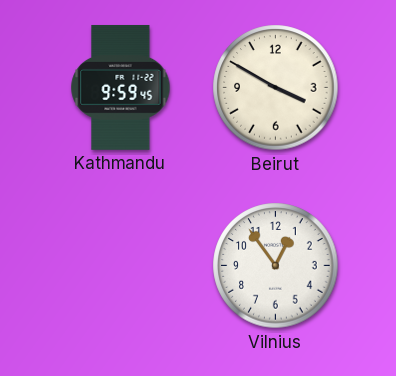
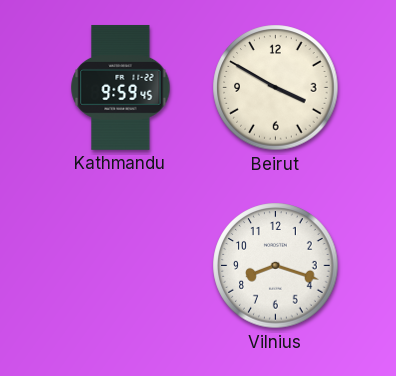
Vilnius: 12:54 -> 8:18 (276, 266)
